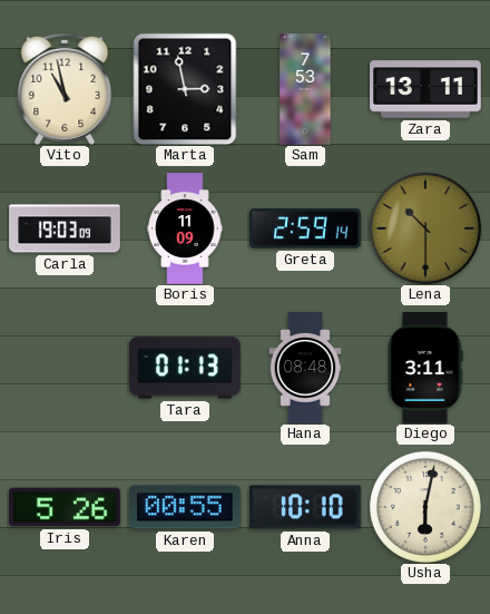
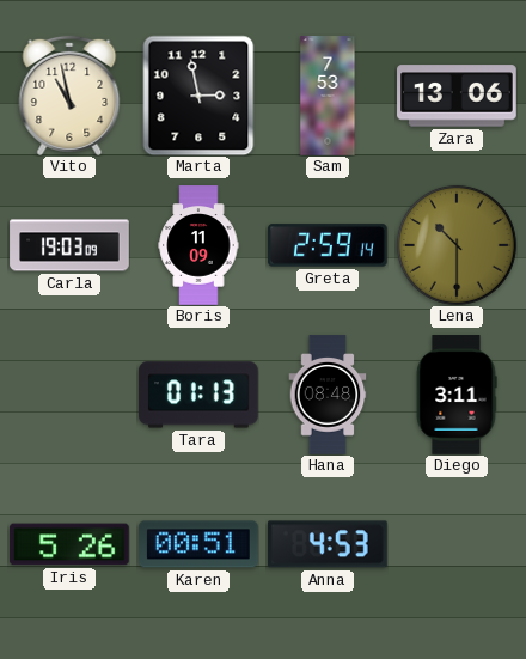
Zara: 13:11 -> 13:06 (457, 96)
Karen: 00:55 -> 00:51 (200, 544)
Anna: 10:10 -> 4:53 (329, 544)
Usha: 6:02 -> none (425, 507)
